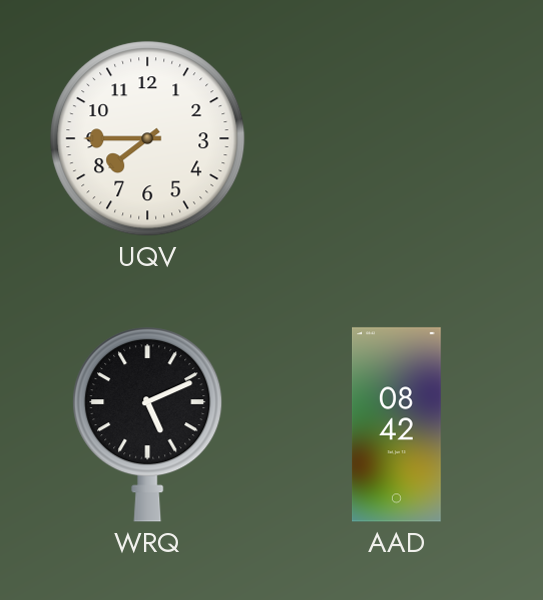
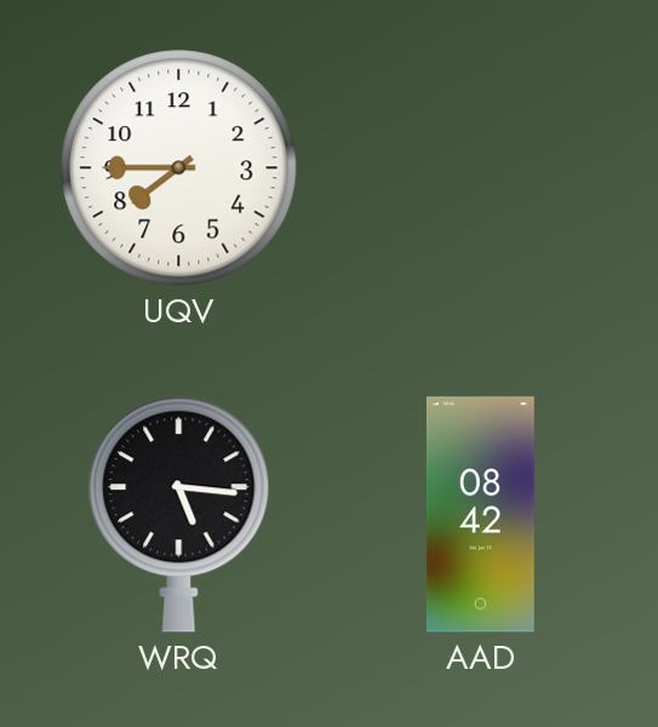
WRQ: 5:11 -> 5:16 (179, 515)
